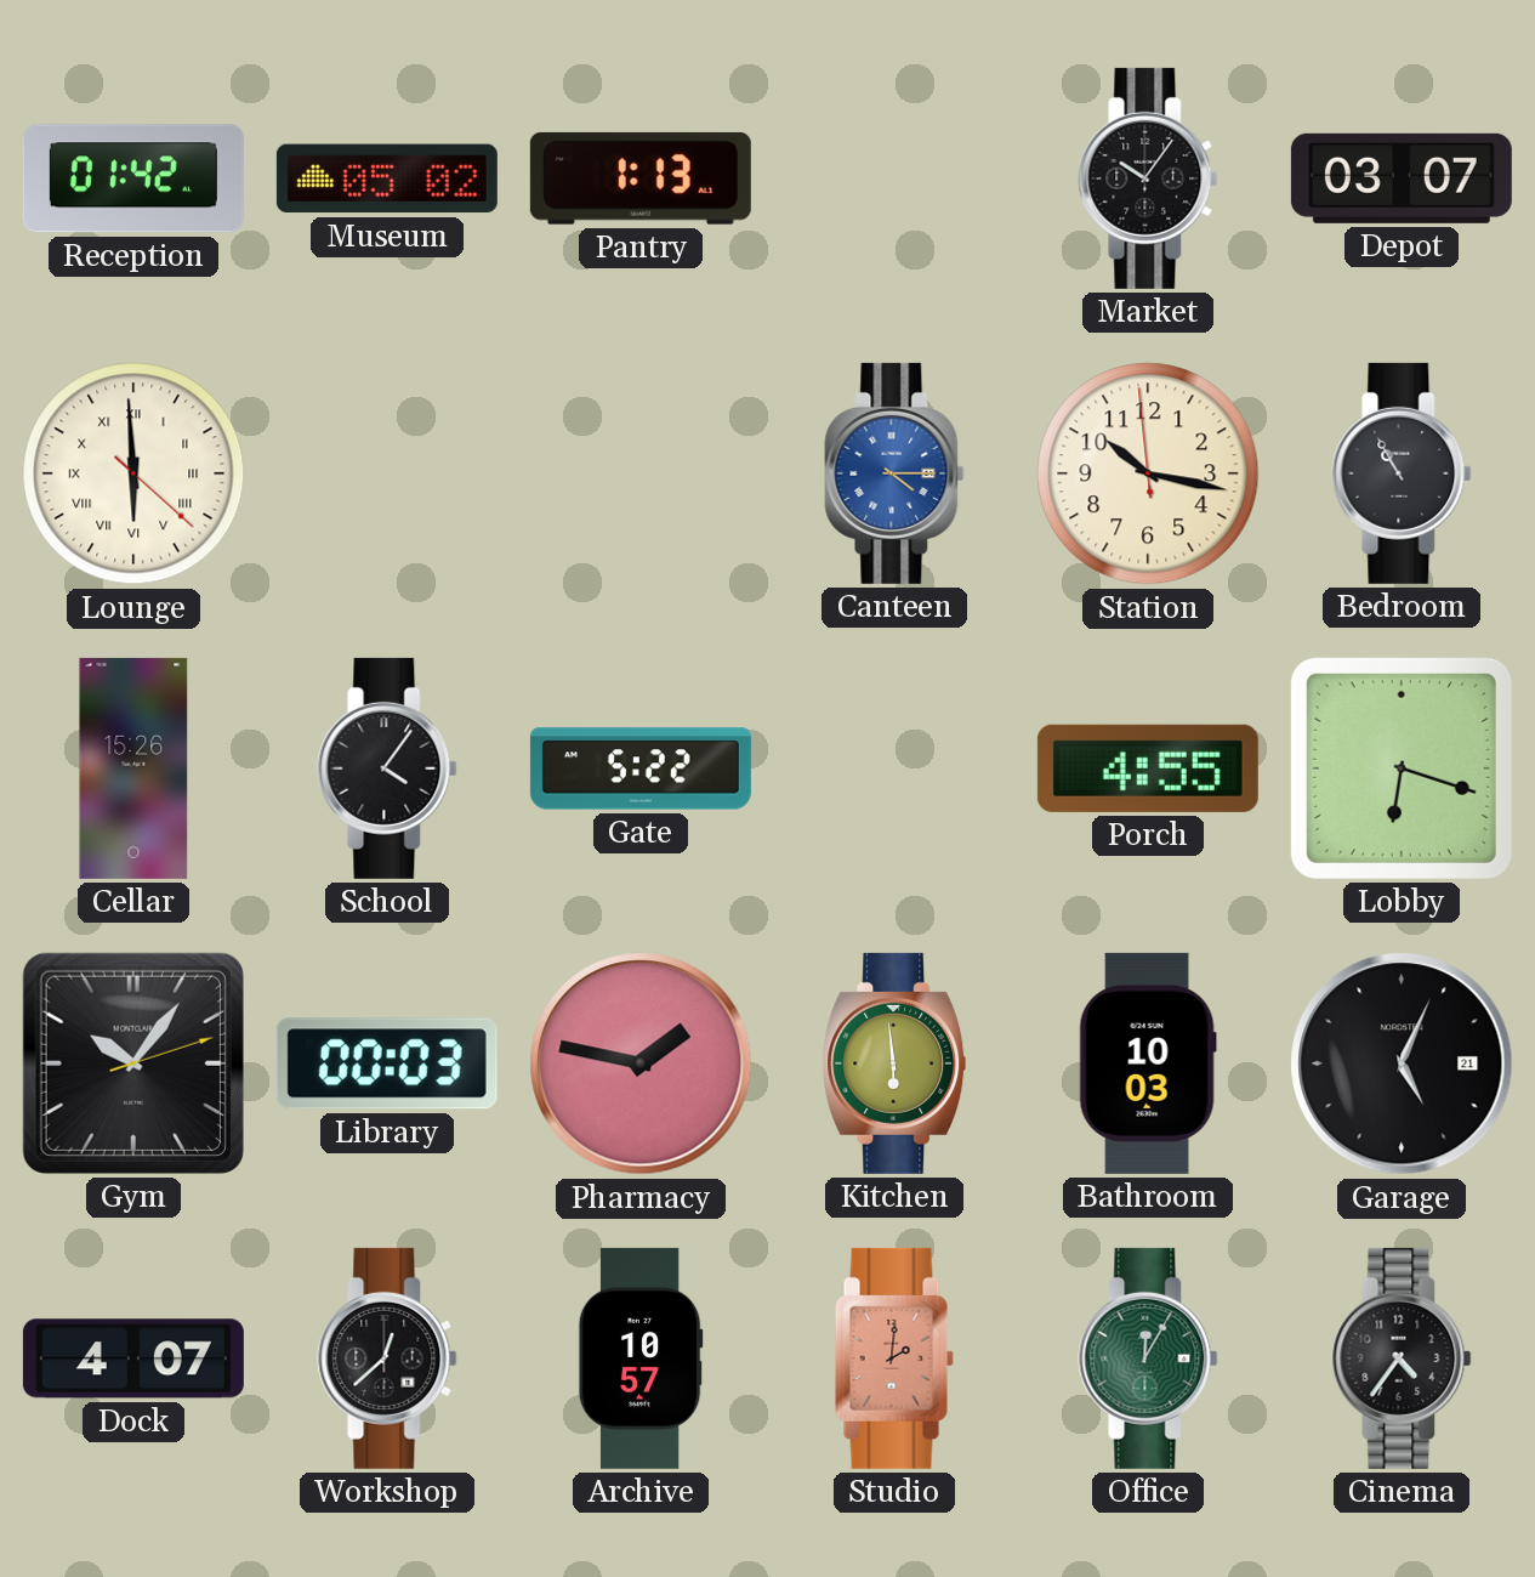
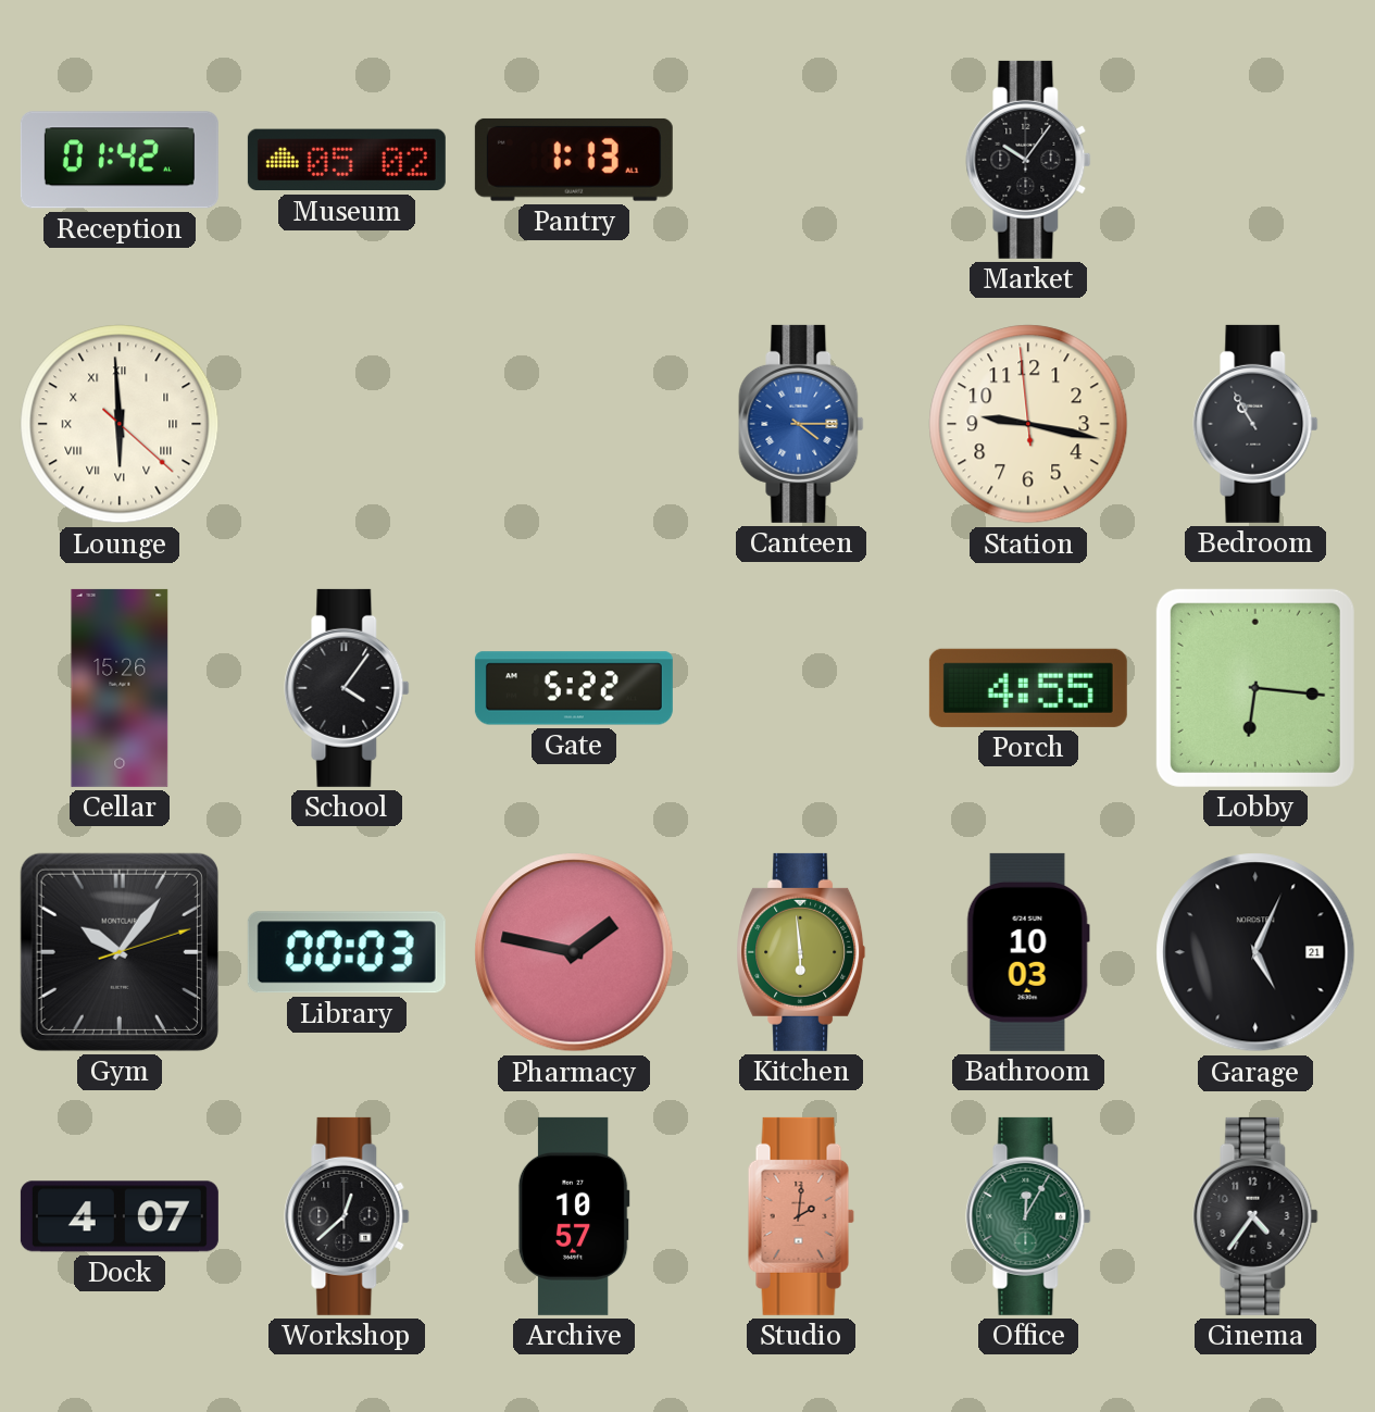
Depot: 03:07 -> none (1402, 178)
Station: 10:16 -> 9:16 (1028, 424)
Lobby: 6:18 -> 6:16 (1255, 688)
